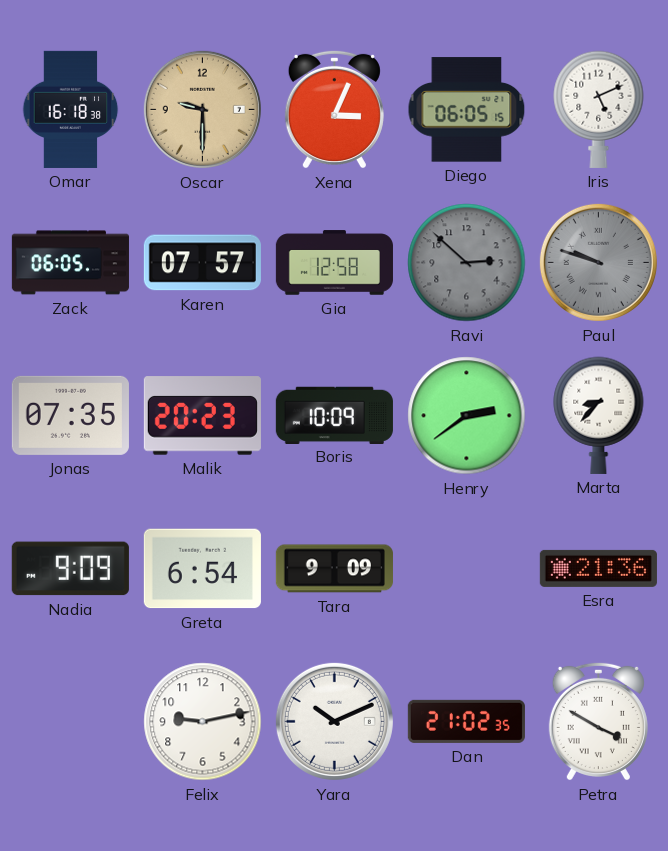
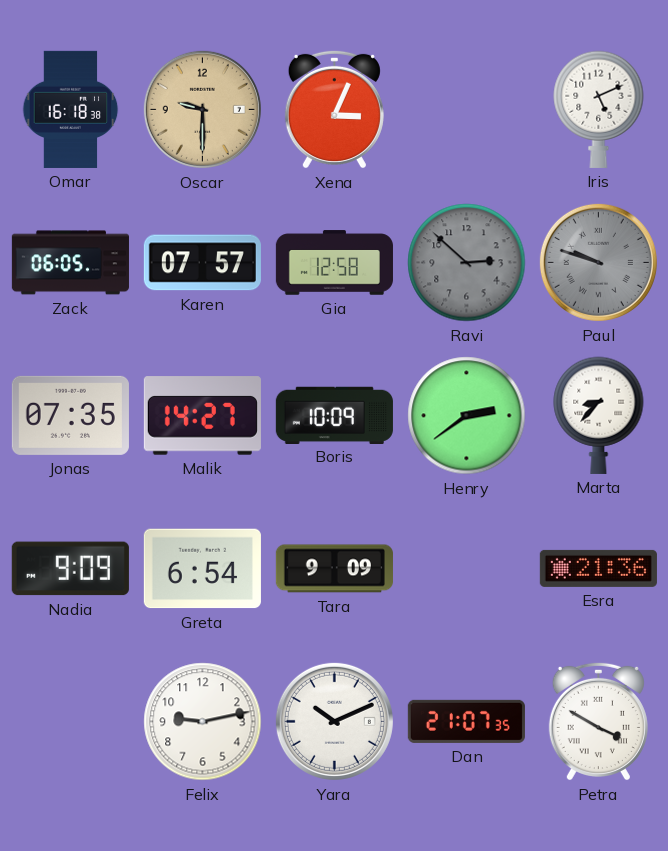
Diego: 06:05 -> none (467, 110)
Malik: 20:23 -> 14:27 (202, 416)
Dan: 21:02 -> 21:07 (466, 721)
